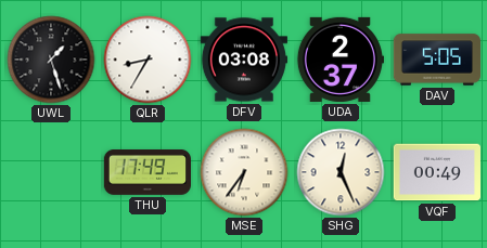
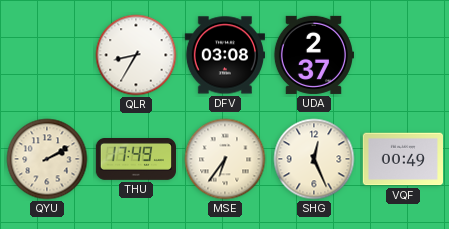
UWL: 1:27 -> none (51, 60)
DAV: 5:05 -> none (436, 60)
QYU: none -> 2:10 (47, 159)
